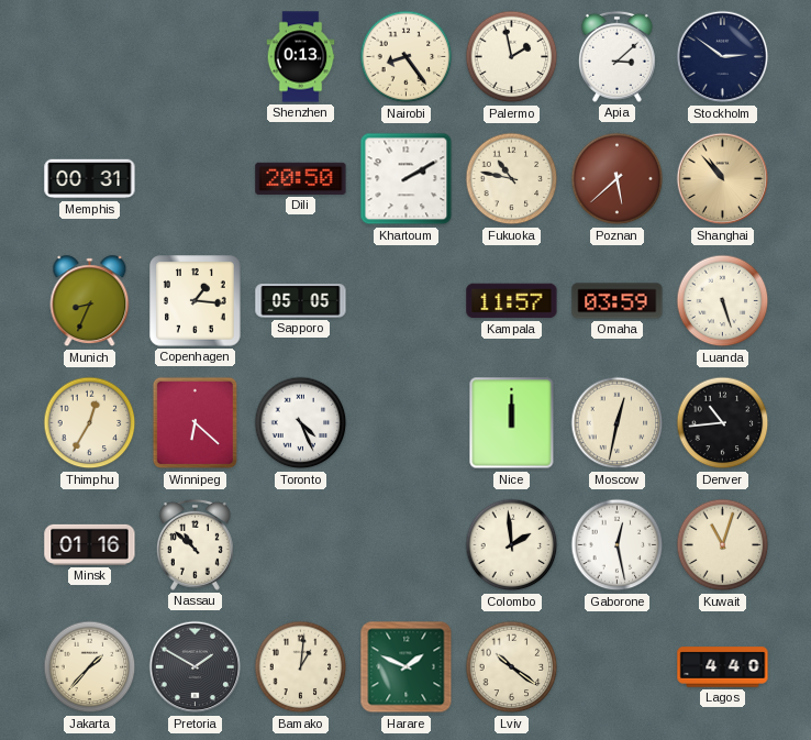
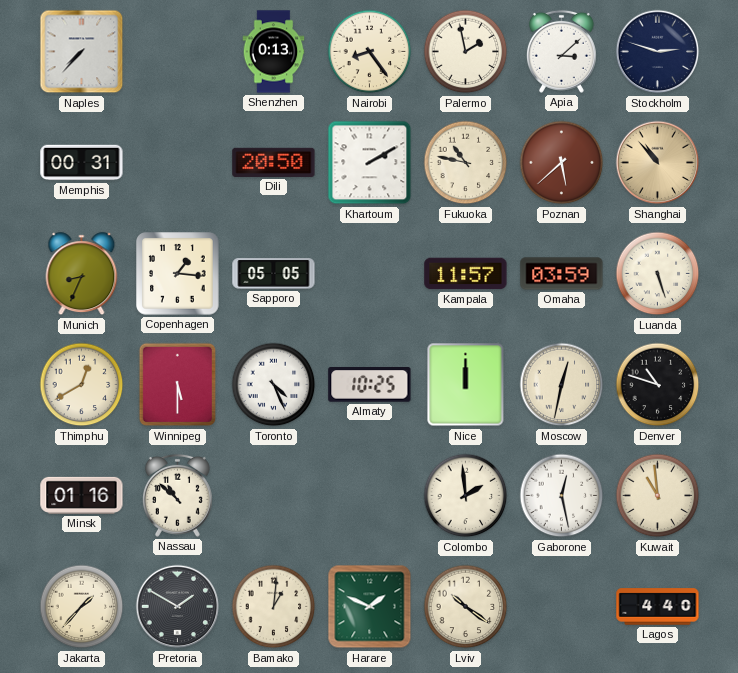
Naples: none -> 7:37 (82, 52)
Stockholm: 2:51 -> 2:48 (658, 52)
Thimphu: 12:35 -> 12:40 (82, 385)
Winnipeg: 6:22 -> 5:30 (178, 385)
Almaty: none -> 10:25 (370, 385)
Denver: 10:44 -> 10:48 (658, 385)
Kuwait: 11:03 -> 10:59 (658, 496)
